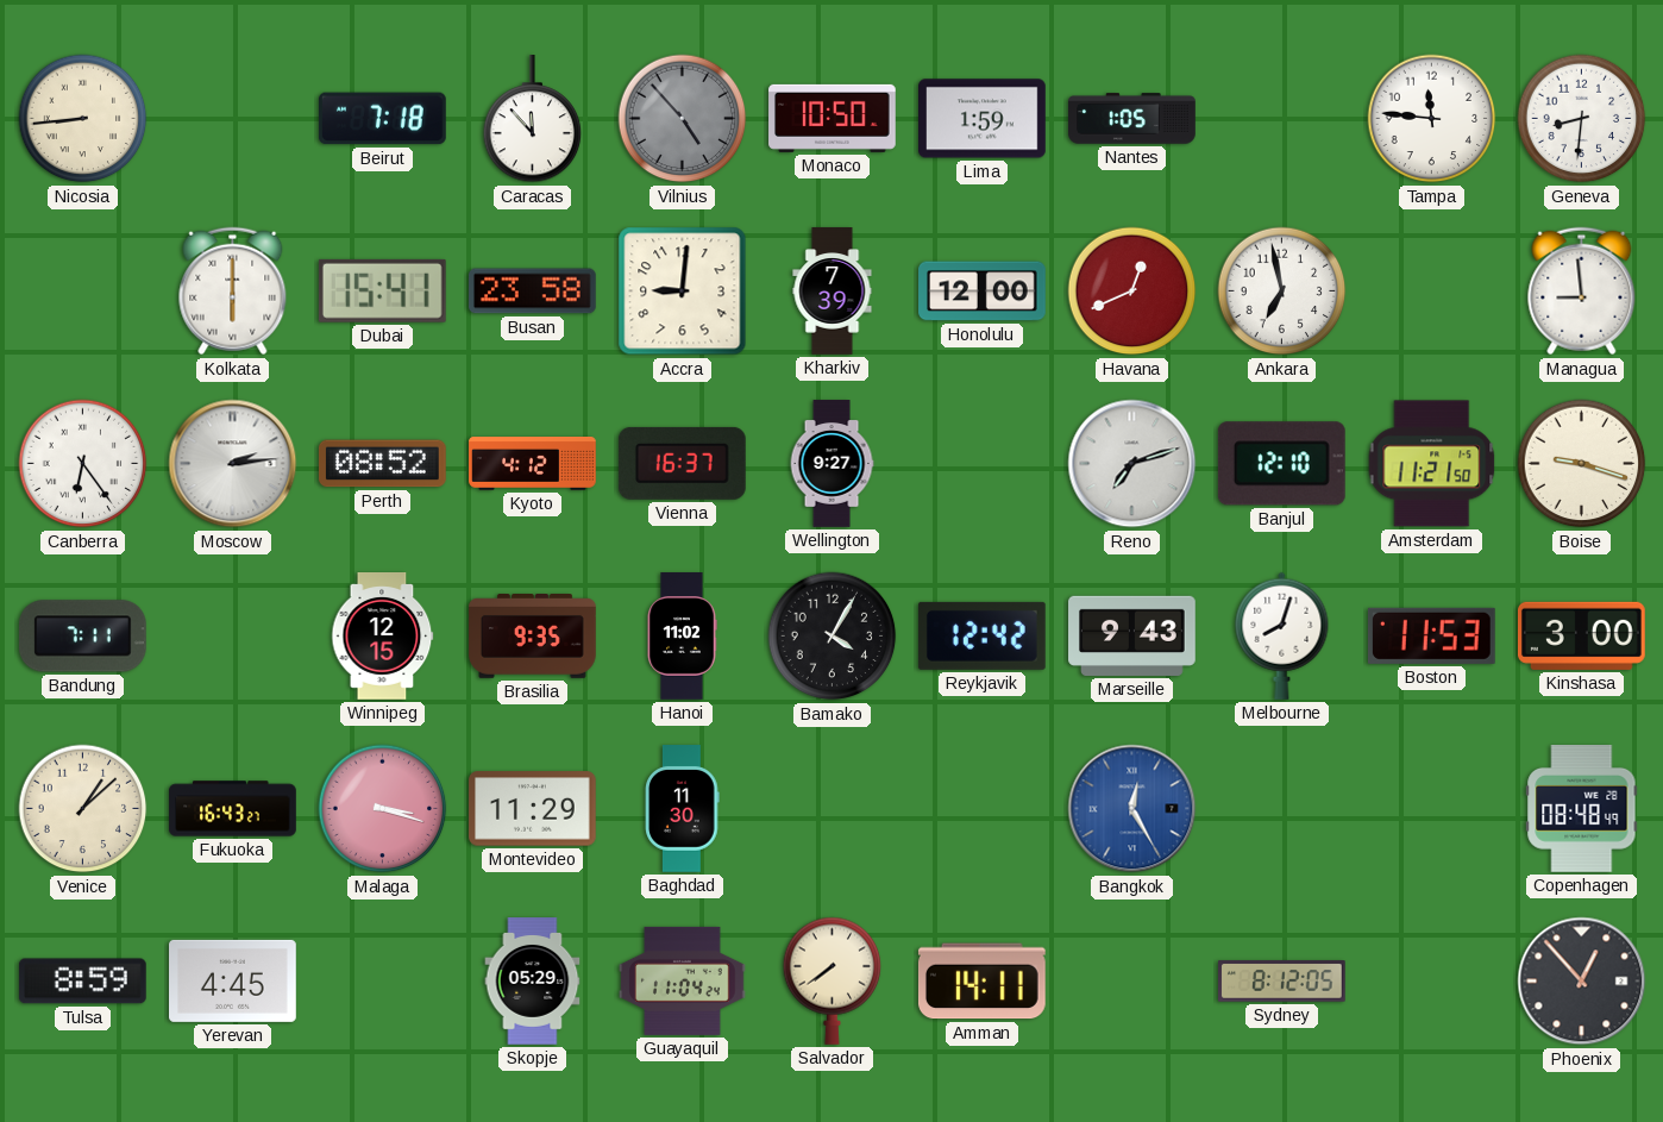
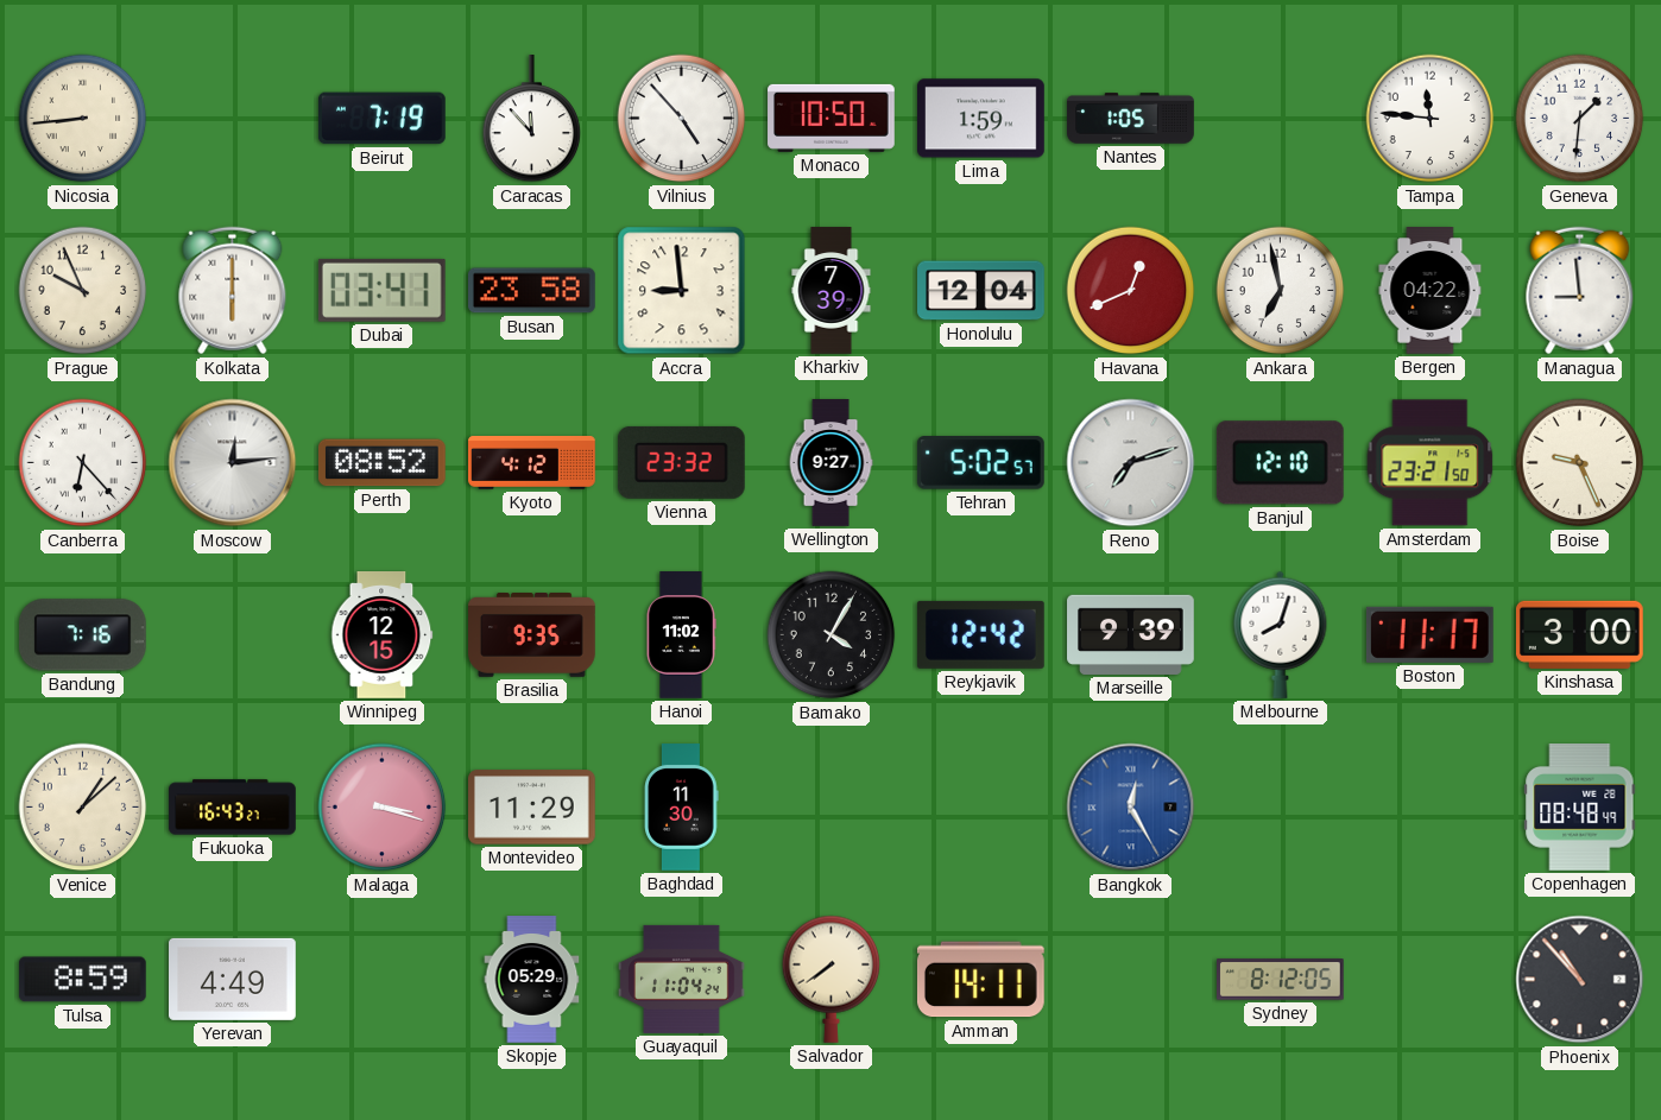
Beirut: 7:18 -> 7:19 (381, 119)
Vilnius dial: grey -> white (682, 119)
Geneva: 8:31 -> 1:31 (1580, 119)
Prague: none -> 9:56 (83, 291)
Dubai: 15:41 -> 03:41 (381, 290)
Accra: 9:01 -> 8:59 (682, 291)
Honolulu: 12:00 -> 12:04 (981, 291)
Bergen: none -> 04:22 (1431, 291)
Canberra: 6:24 -> 6:23 (83, 463)
Moscow: 2:14 -> 12:14 (233, 463)
Vienna: 16:37 -> 23:32 (681, 462)
Tehran: none -> 5:02 (980, 463)
Amsterdam: 11:21 -> 23:21 (1431, 463)
Boise: 9:18 -> 9:26 (1580, 463)
Bandung: 7:11 -> 7:16 (82, 635)
Marseille: 9:43 -> 9:39 (1131, 634)
Boston: 11:53 -> 11:17 (1429, 634)
Yerevan: 4:45 -> 4:49 (233, 979)
Phoenix: 12:53 -> 10:53 (1580, 980)
